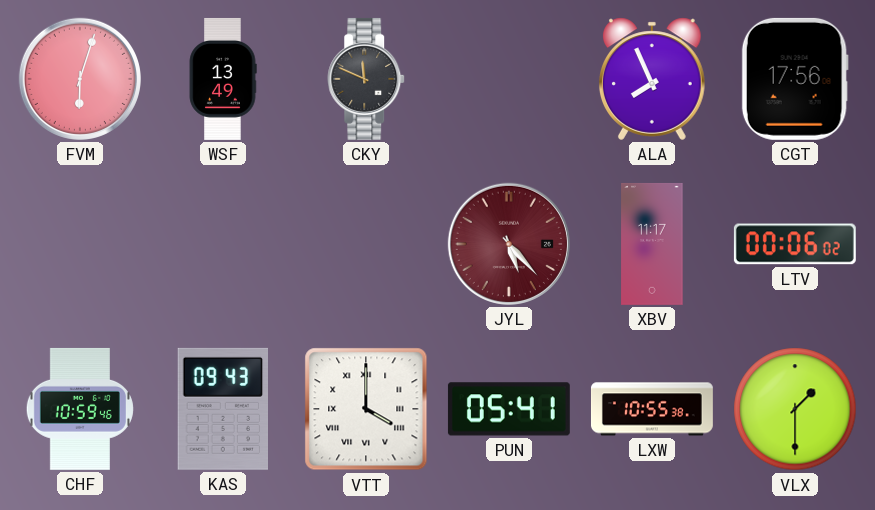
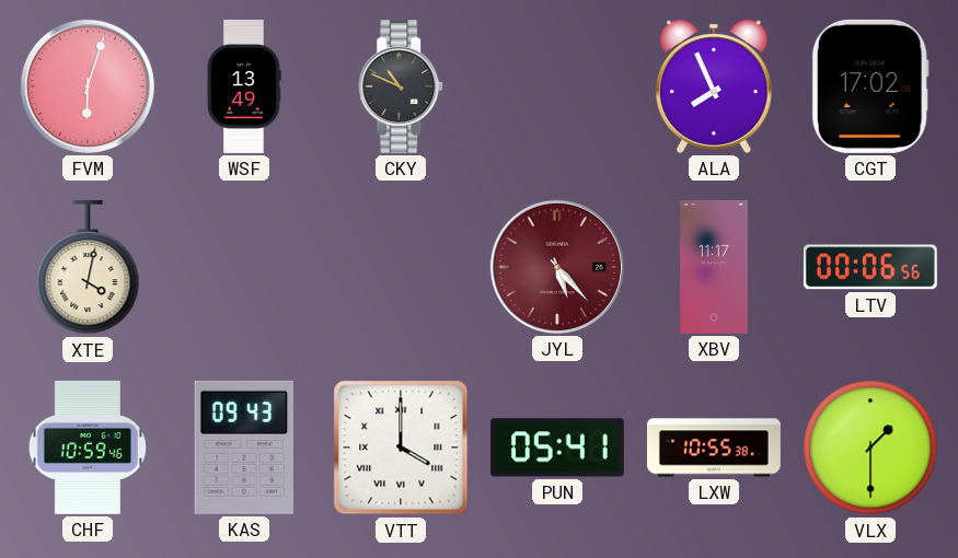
CKY: 11:49 -> 10:49 (402, 86)
CGT: 17:56 -> 17:02 (870, 86)
XTE: none -> 4:02 (88, 267)
LTV: 00:06:02 -> 00:06:56 (870, 267)
